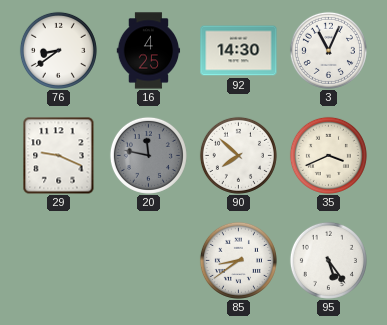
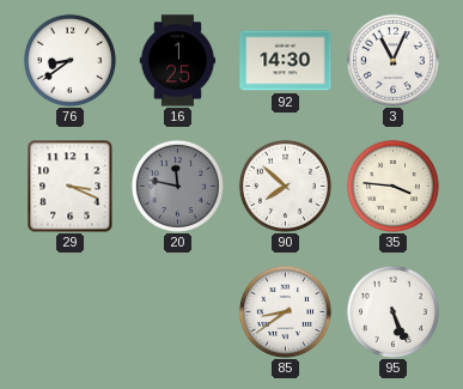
16: 4:25 -> 1:25 (178, 61)
29: 9:19 -> 3:19 (71, 186)
35: 3:41 -> 3:46 (392, 186)
95: 5:24 -> 5:26 (392, 311)
